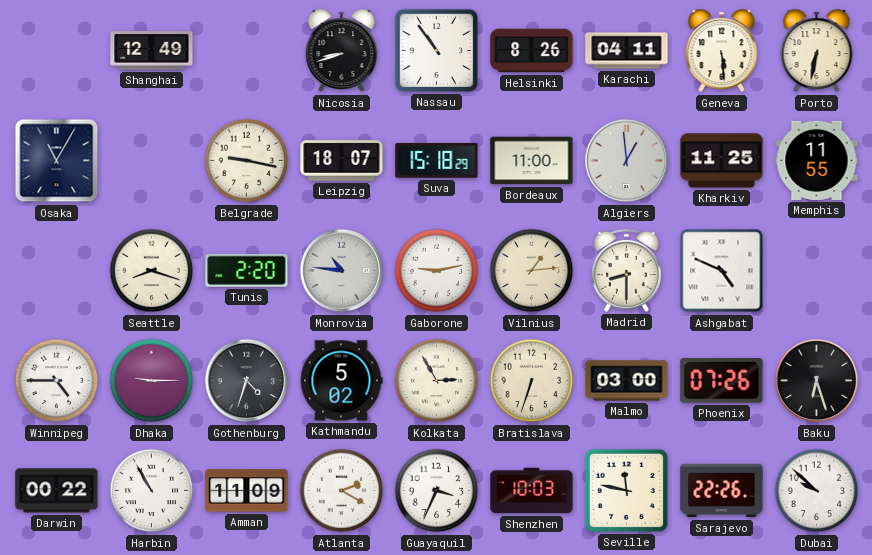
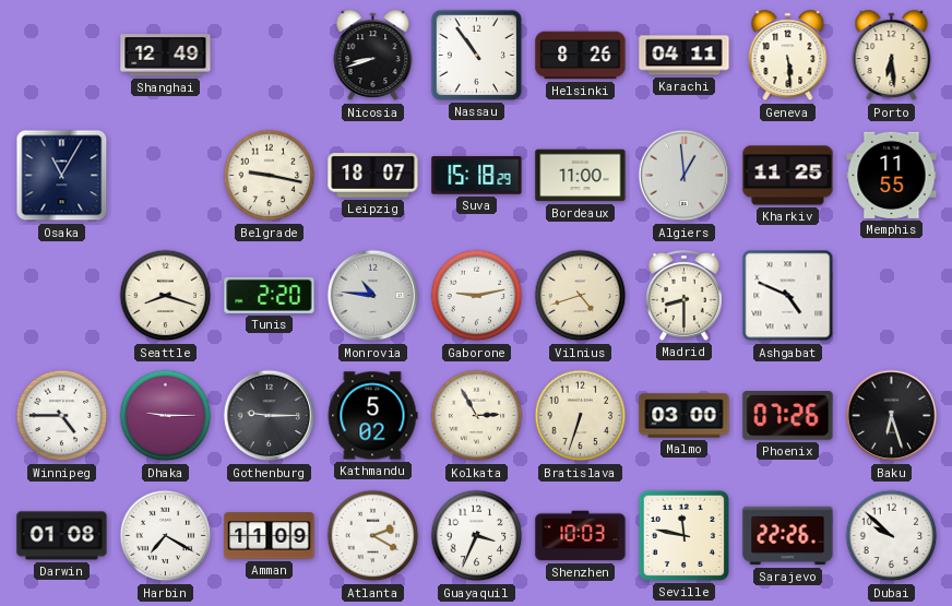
Porto: 6:32 -> 6:29 (892, 56)
Vilnius: 1:14 -> 4:42 (581, 296)
Gothenburg: 4:33 -> 9:15 (270, 416)
Darwin: 00:22 -> 01:08 (62, 536)
Harbin: 10:55 -> 7:20 (166, 536)
